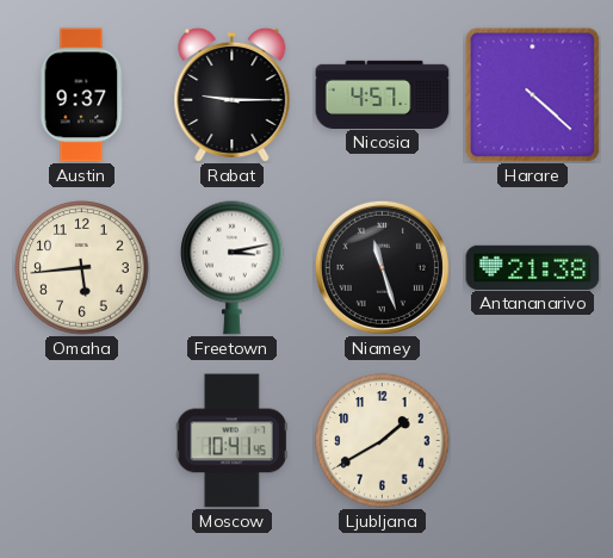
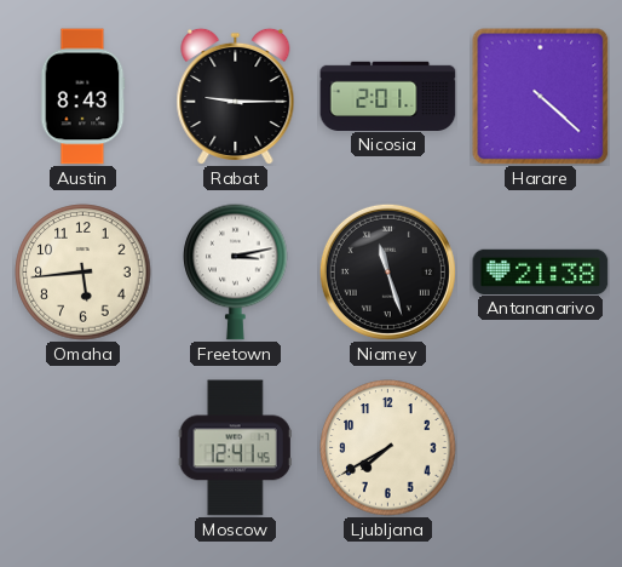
Austin: 9:37 -> 8:43 (82, 97)
Nicosia: 4:57 -> 2:01 (388, 96)
Moscow: 10:41 -> 12:41 (235, 448)
Ljubljana: 1:40 -> 7:40 (388, 448)
